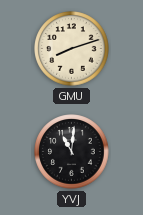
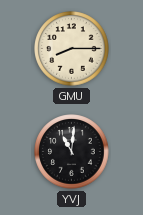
GMU: 8:12 -> 8:15 (72, 49)
